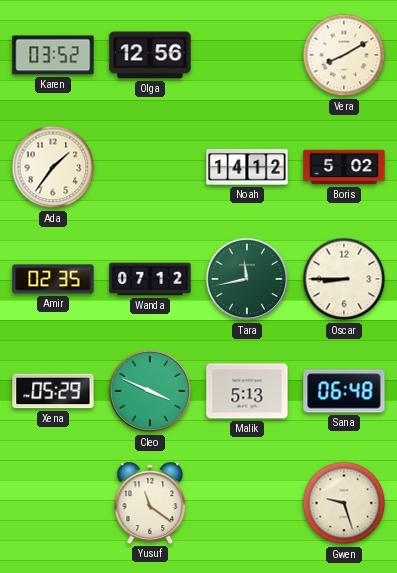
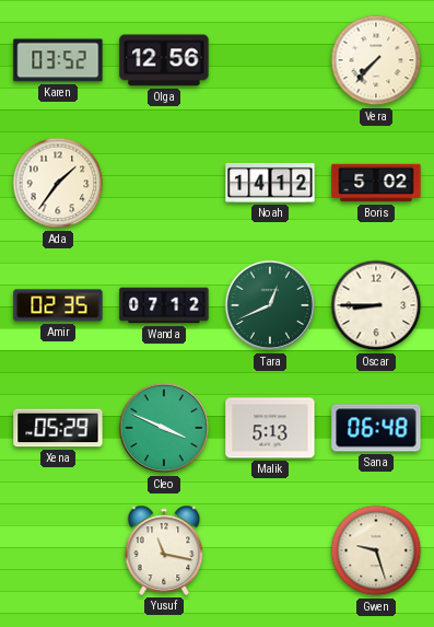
Vera: 8:10 -> 7:37 (376, 60)
Tara: 11:43 -> 12:41 (270, 305)
Yusuf: 11:21 -> 11:17 (164, 550)
